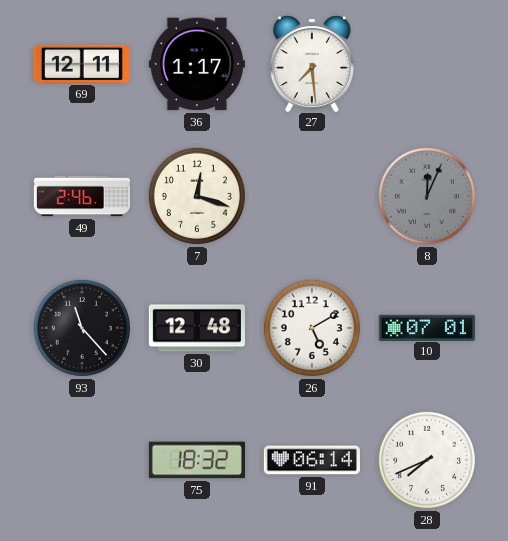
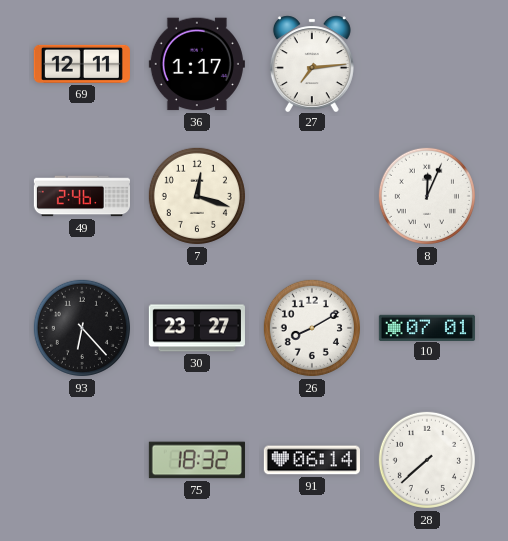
27: 7:29 -> 7:14 (312, 63)
8 dial: grey -> white (427, 196)
93: 11:23 -> 6:23 (82, 328)
30: 12:48 -> 23:27 (197, 328)
26: 5:10 -> 8:10 (312, 328)
28: 7:41 -> 7:38 (427, 460)
